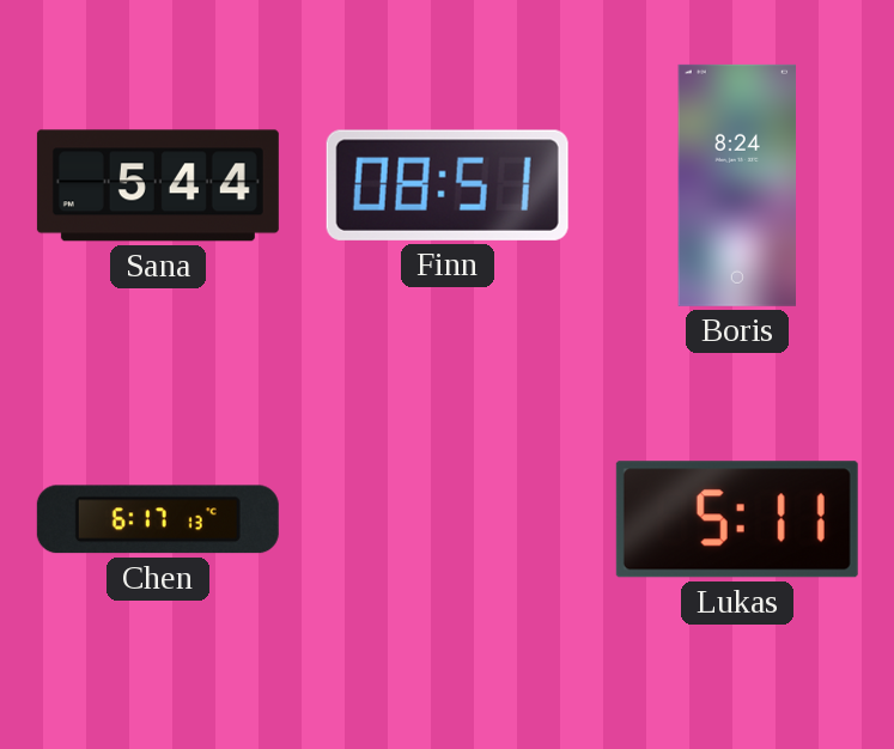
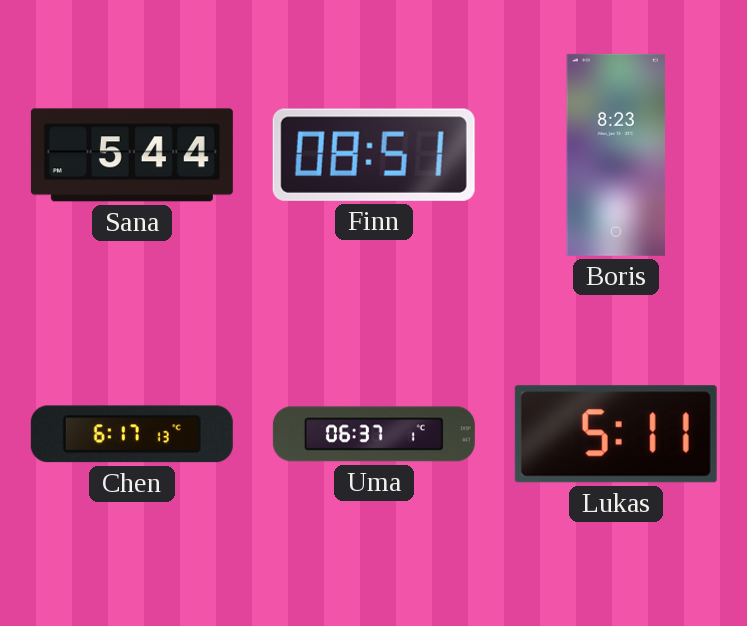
Boris: 8:24 -> 8:23 (615, 155)
Uma: none -> 06:37 (374, 434)
